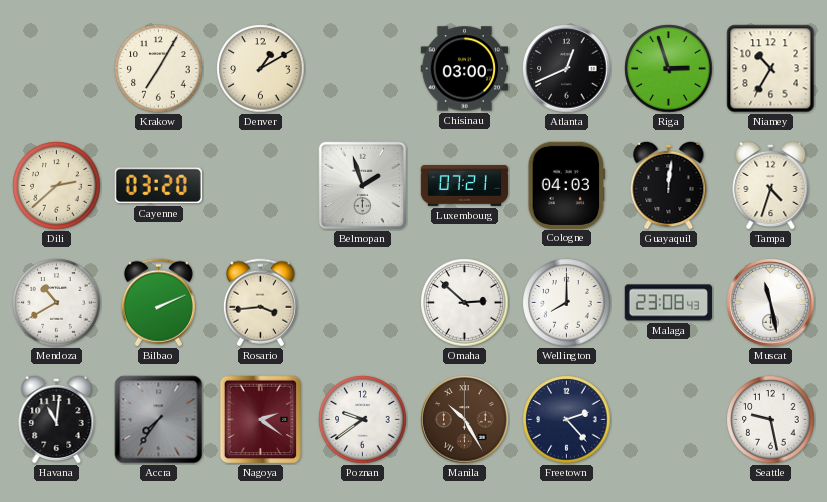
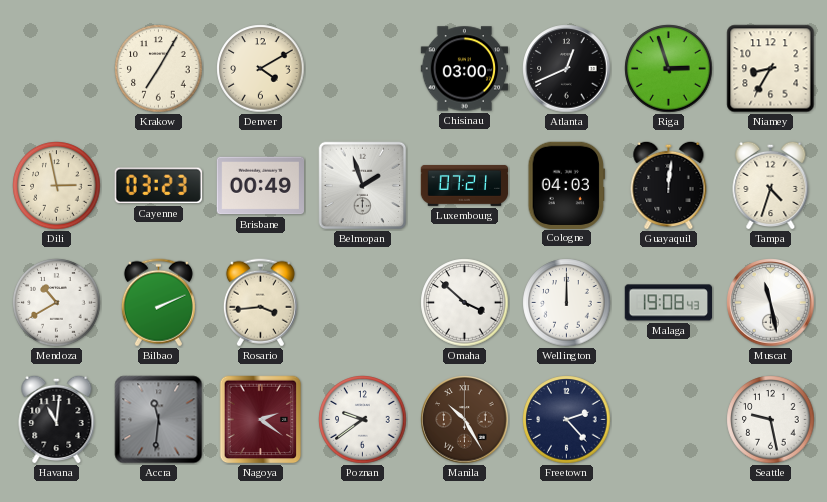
Denver: 1:10 -> 4:10 (261, 69)
Niamey: 10:35 -> 8:35 (771, 69)
Dili: 2:38 -> 2:58 (57, 186)
Cayenne: 03:20 -> 03:23 (158, 186)
Brisbane: none -> 00:49 (261, 186)
Omaha: 2:52 -> 3:52 (465, 303)
Wellington: 8:00 -> 12:00 (567, 303)
Malaga: 23:08 -> 19:08 (669, 303)
Accra: 7:36 -> 11:31 (159, 420)
